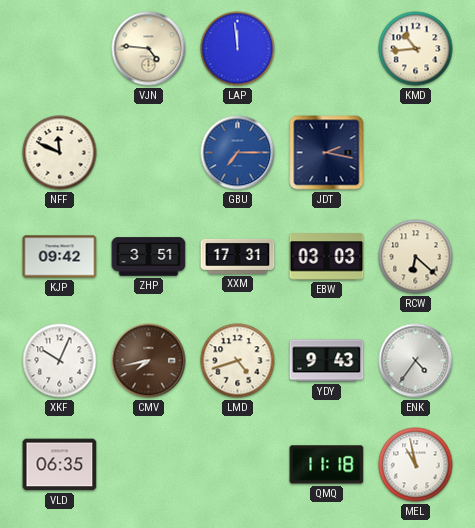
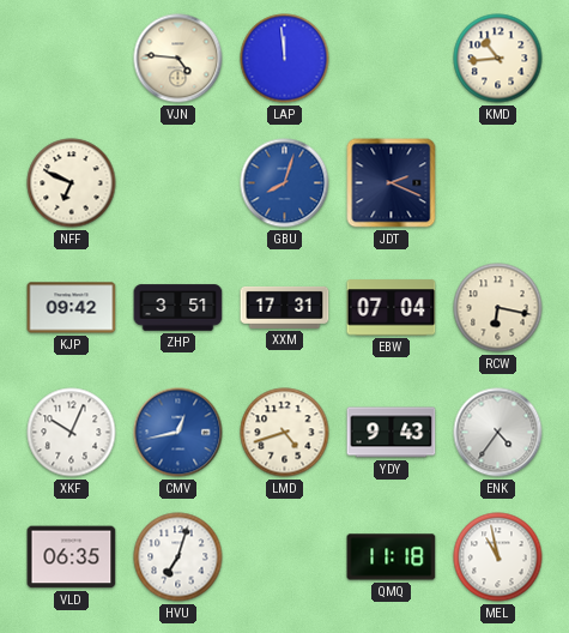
NFF: 11:49 -> 6:49 (72, 183)
GBU: 7:15 -> 8:03 (285, 183)
JDT: 2:17 -> 2:19 (392, 183)
EBW: 03:03 -> 07:04 (392, 308)
RCW: 6:22 -> 6:17 (498, 308)
CMV: 7:43 -> 12:43 (178, 433)
CMV dial: brown -> blue (178, 433)
HVU: none -> 7:03 (178, 557)
